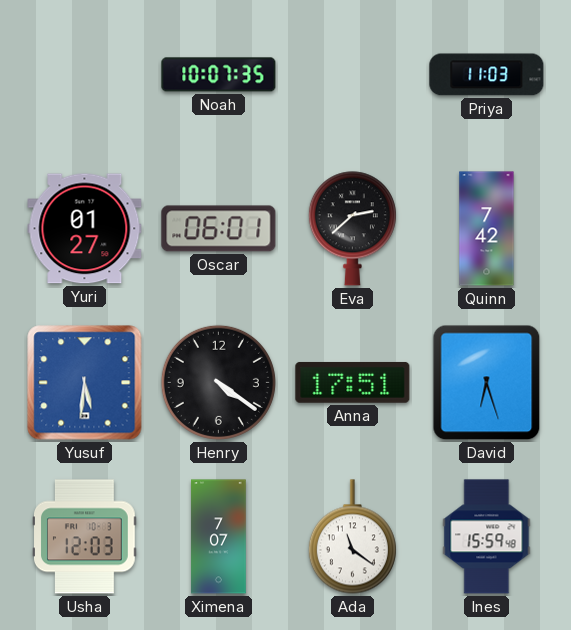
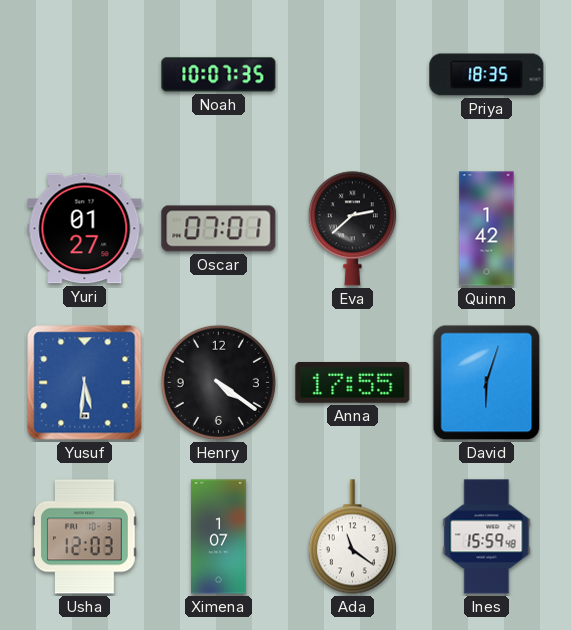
Priya: 11:03 -> 18:35 (487, 75)
Oscar: 06:01 -> 07:01 (219, 229)
Quinn: 7:42 -> 1:42 (487, 229)
Anna: 17:51 -> 17:55 (353, 383)
David: 6:27 -> 6:03 (487, 383)
Ximena: 7:07 -> 1:07 (219, 537)
